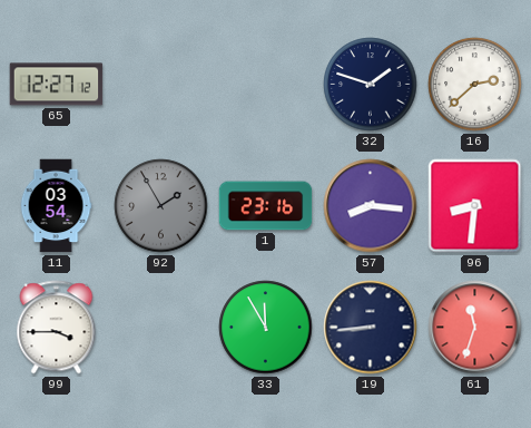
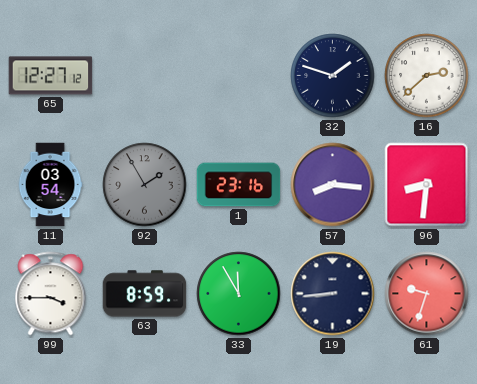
63: none -> 8:59 (145, 294)
61: 11:33 -> 9:33 (427, 294)
